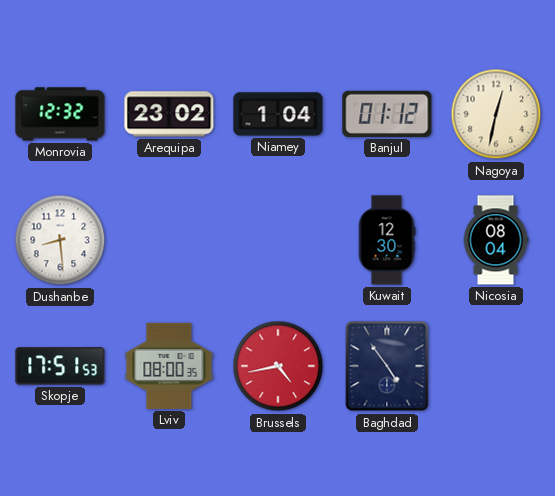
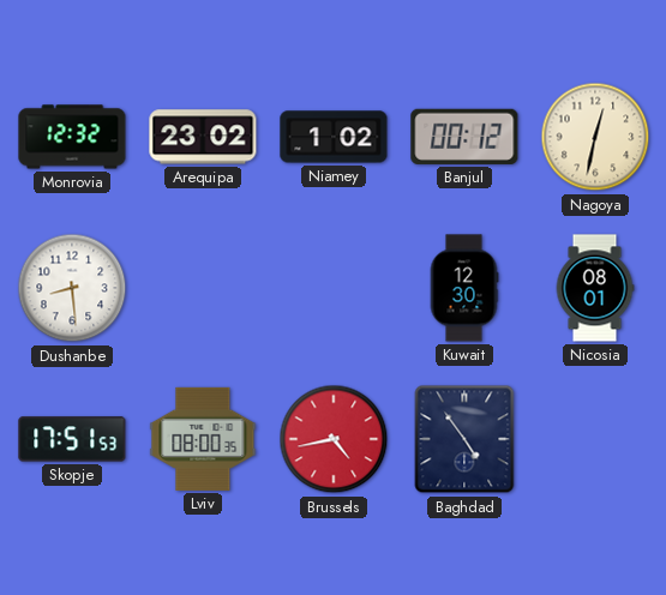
Niamey: 1:04 -> 1:02 (334, 137)
Banjul: 01:12 -> 00:12 (464, 137)
Nicosia: 08:04 -> 08:01 (595, 288)
